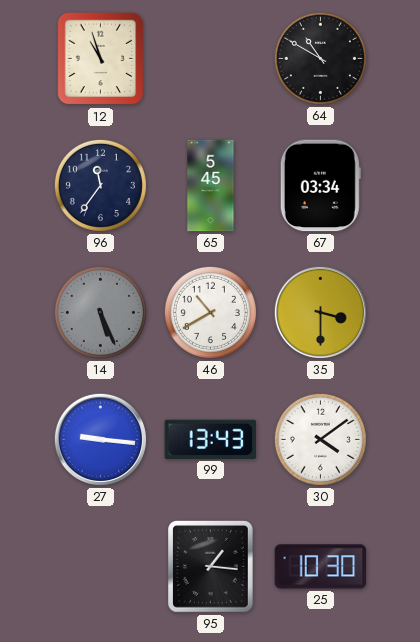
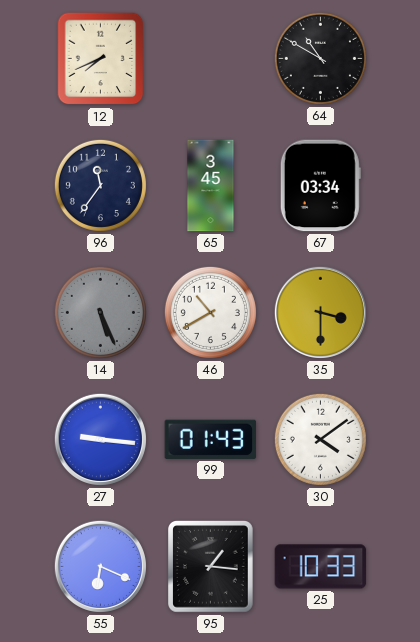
12: 10:57 -> 7:41 (101, 59)
65: 5:45 -> 3:45 (211, 186)
99: 13:43 -> 01:43 (211, 439)
55: none -> 6:19 (100, 566)
25: 10:30 -> 10:33 (321, 567)
